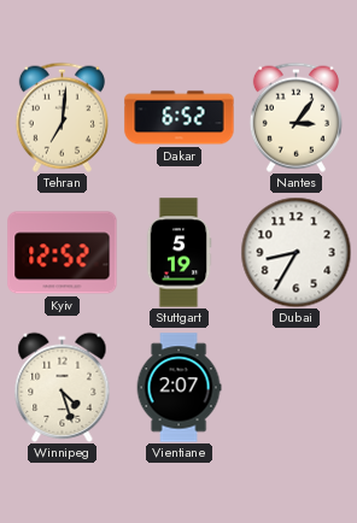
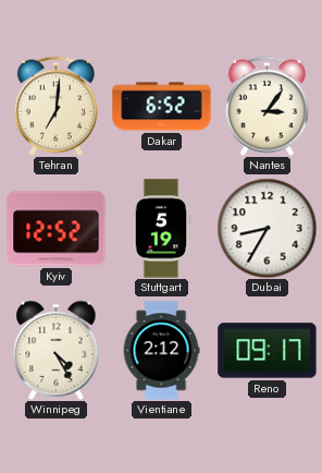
Winnipeg: 4:27 -> 4:25 (57, 350)
Vientiane: 2:07 -> 2:12 (161, 351)
Reno: none -> 09:17 (268, 351)
